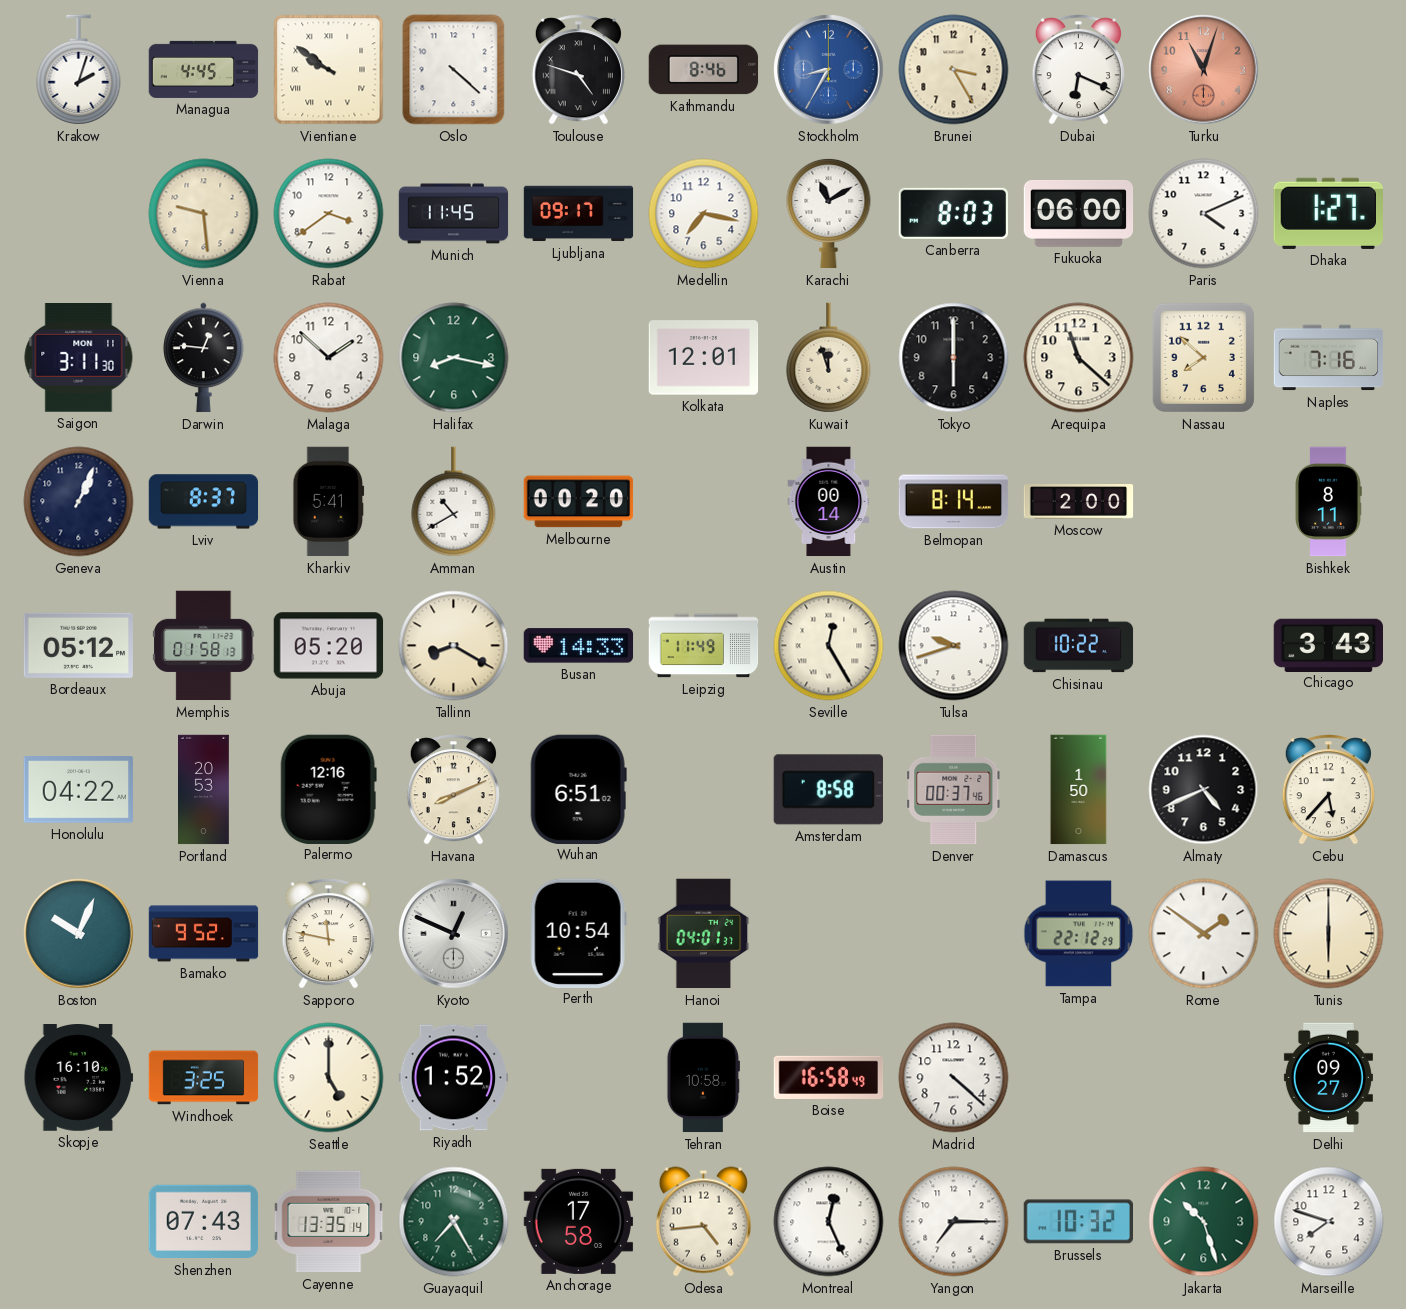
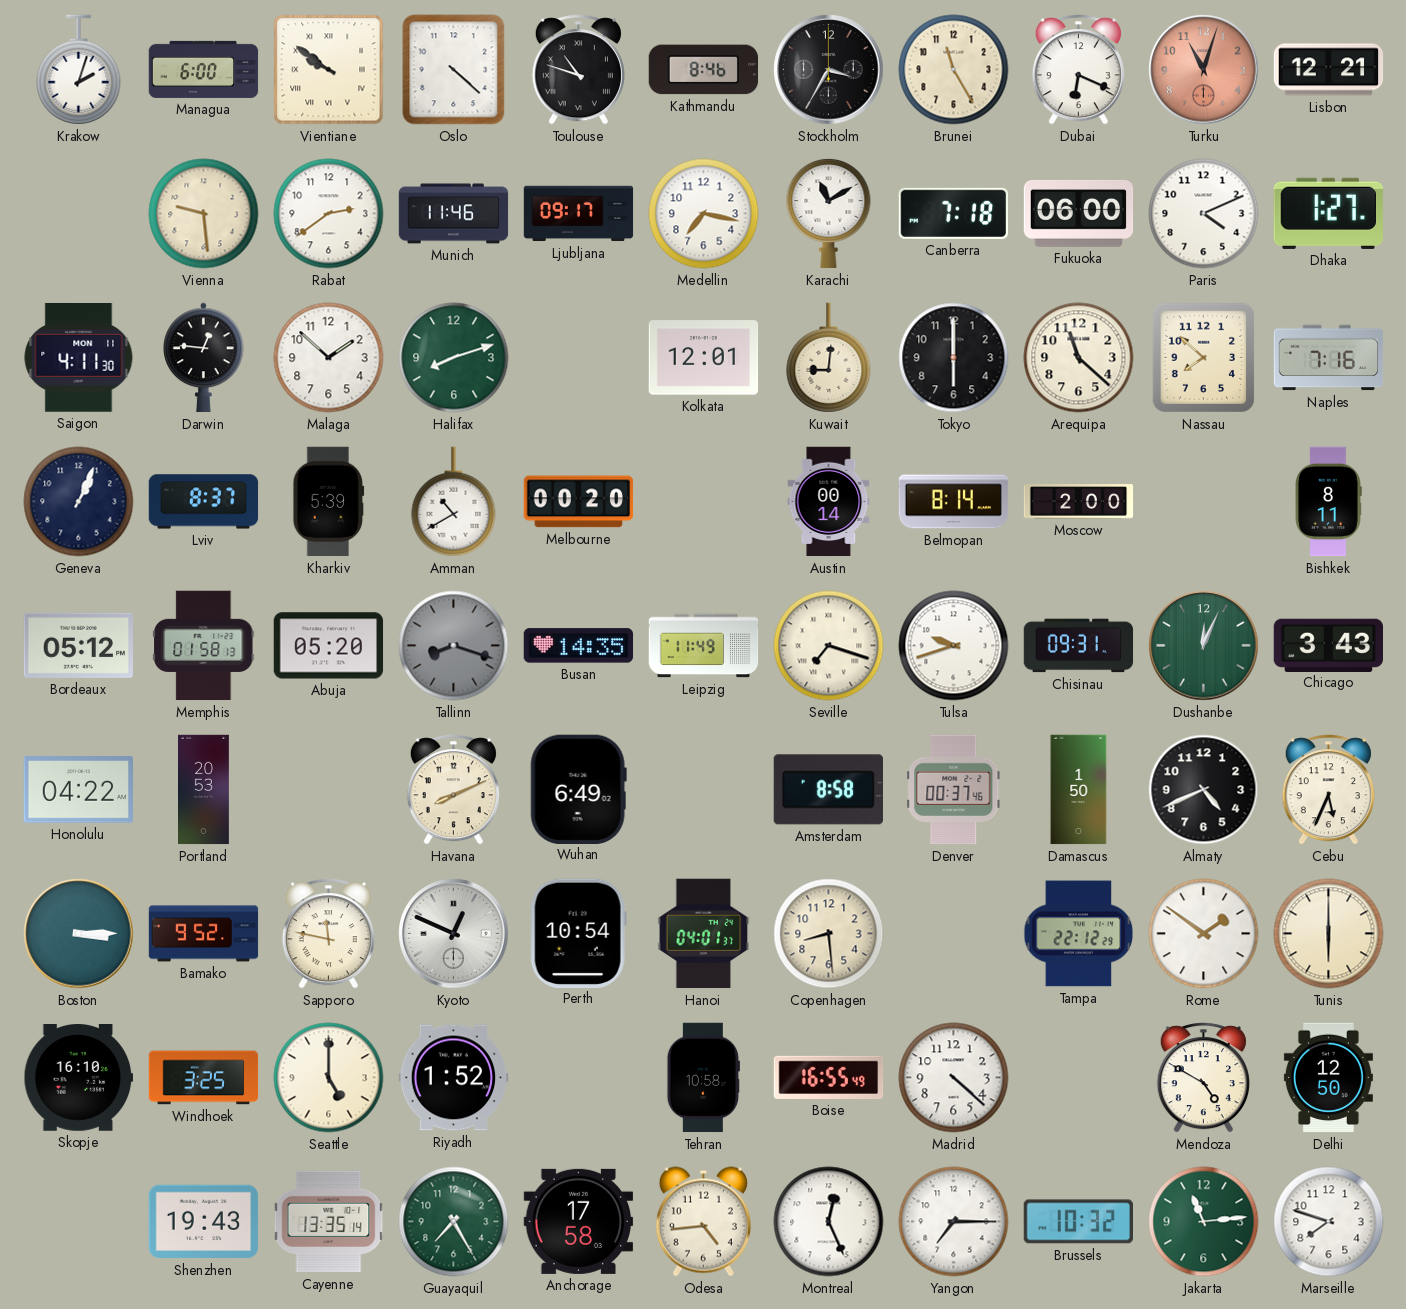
Managua: 4:45 -> 6:00 (204, 69)
Toulouse: 4:48 -> 10:48 (578, 70)
Stockholm: 8:35 -> 3:35 (829, 70)
Stockholm dial: blue -> black (829, 70)
Brunei: 3:25 -> 11:25 (954, 70)
Lisbon: none -> 12:21 (1329, 70)
Rabat: 3:39 -> 2:39 (329, 214)
Munich: 11:45 -> 11:46 (454, 214)
Canberra: 8:03 -> 7:18 (954, 213)
Saigon: 3:11 -> 4:11 (79, 358)
Halifax: 8:17 -> 8:12 (454, 358)
Kuwait: 11:57 -> 9:01 (829, 358)
Kharkiv: 5:41 -> 5:39 (329, 502)
Tallinn: 8:20 -> 8:18 (454, 646)
Tallinn dial: cream -> grey (454, 646)
Busan: 14:33 -> 14:35 (579, 646)
Seville: 12:25 -> 7:18 (829, 646)
Chisinau: 10:22 -> 09:31 (1079, 646)
Dushanbe: none -> 12:04 (1204, 646)
Palermo: 12:16 -> none (328, 789)
Wuhan: 6:51 -> 6:49 (578, 789)
Cebu: 5:37 -> 5:34 (1328, 790)
Boston: 10:04 -> 3:15 (79, 934)
Copenhagen: none -> 8:29 (829, 934)
Boise: 16:58 -> 16:55 (829, 1077)
Mendoza: none -> 4:50 (1203, 1078)
Delhi: 09:27 -> 12:50 (1328, 1078)
Shenzhen: 07:43 -> 19:43 (204, 1222)
Jakarta: 10:27 -> 11:14 (1204, 1222)
